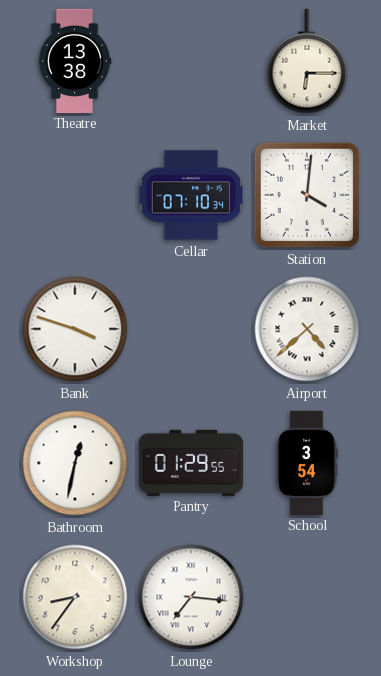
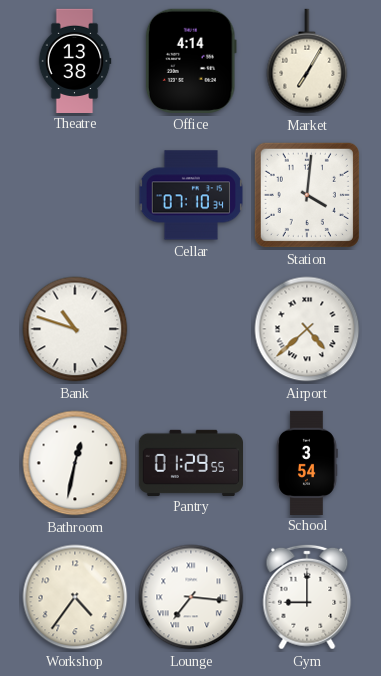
Office: none -> 4:14 (191, 61)
Market: 6:15 -> 7:05 (307, 61)
Bank: 3:48 -> 10:48 (75, 329)
Workshop: 8:36 -> 4:36 (75, 597)
Gym: none -> 9:00 (307, 597)
